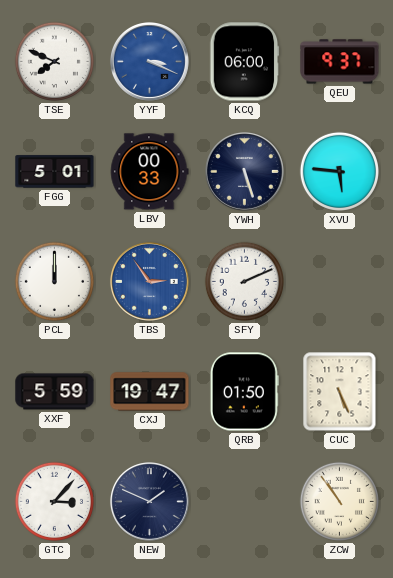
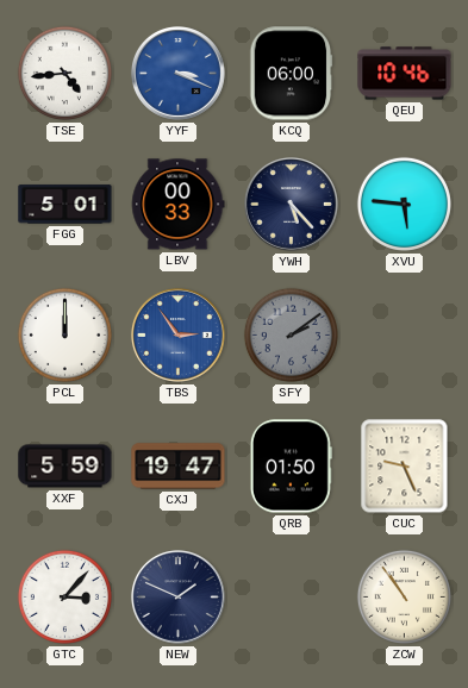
TSE: 7:49 -> 4:44 (64, 73)
QEU: 9:37 -> 10:46 (405, 74)
YWH: 5:27 -> 5:23 (291, 204)
SFY: 2:11 -> 2:09 (291, 334)
SFY dial: white -> grey (291, 334)
CUC: 5:26 -> 9:26 (405, 467)
